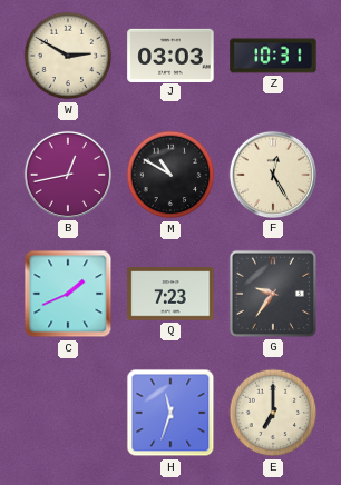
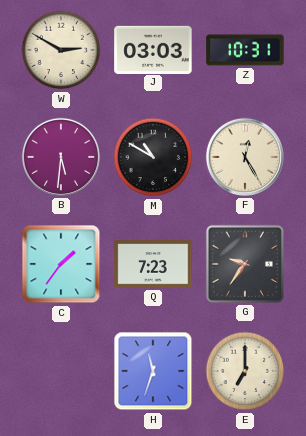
B: 12:43 -> 5:31 (61, 157)
C: 1:41 -> 1:36 (61, 264)
